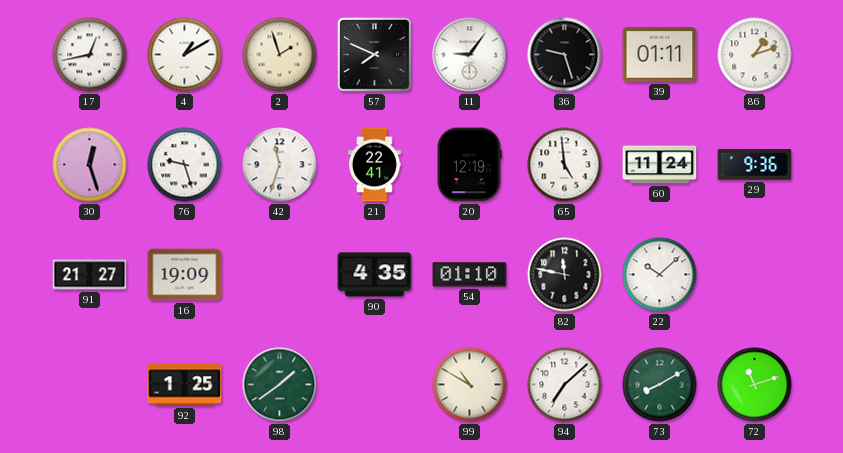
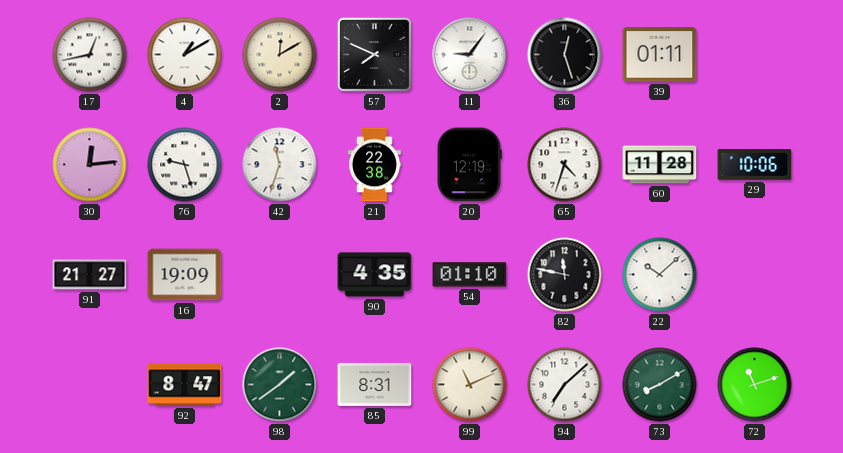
2: 1:57 -> 12:10 (280, 55)
36: 9:27 -> 12:27 (565, 55)
86: 1:12 -> none (755, 55)
30: 12:27 -> 12:14 (90, 165)
21: 22:41 -> 22:38 (375, 165)
65: 4:59 -> 4:33 (565, 165)
60: 11:24 -> 11:28 (660, 165)
29: 9:36 -> 10:06 (755, 165)
92: 1:25 -> 8:47 (185, 385)
85: none -> 8:31 (375, 384)
99: 10:50 -> 11:11 (470, 385)
